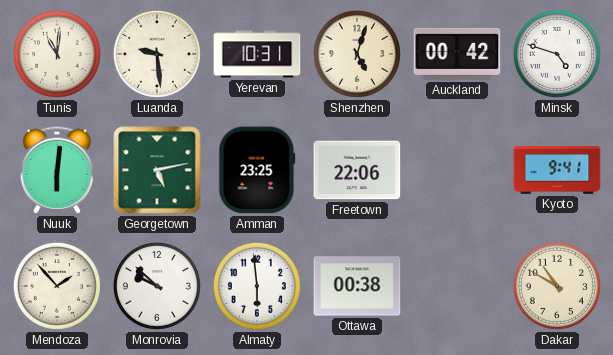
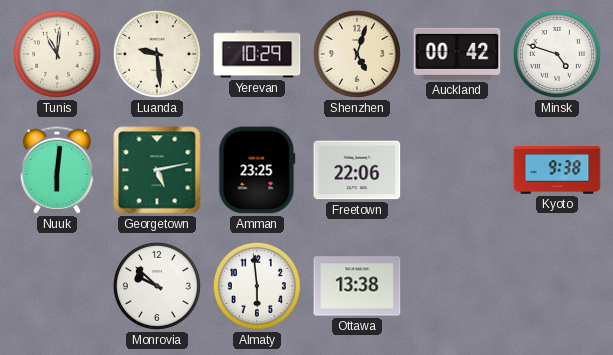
Yerevan: 10:31 -> 10:29 (257, 54)
Kyoto: 9:41 -> 9:38 (557, 171)
Mendoza: 1:53 -> none (57, 286)
Ottawa: 00:38 -> 13:38 (357, 286)
Dakar: 10:50 -> none (557, 286)
